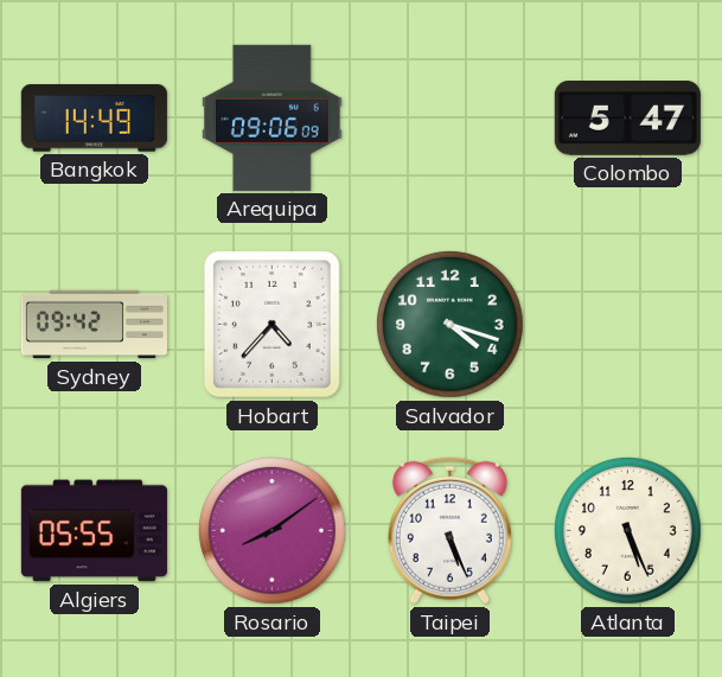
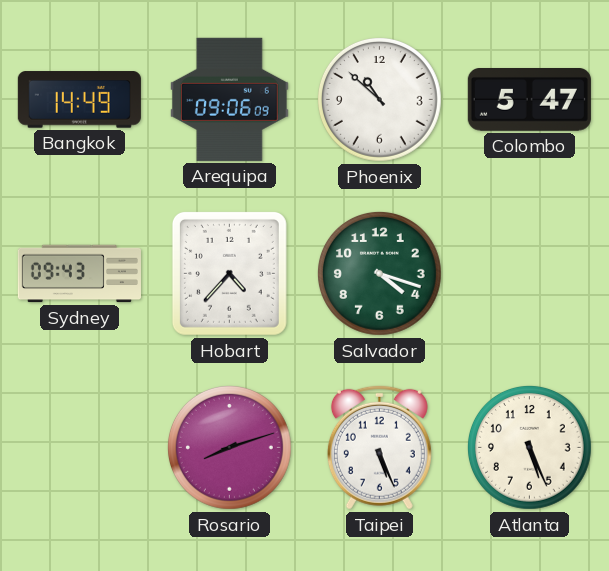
Phoenix: none -> 10:52 (379, 99)
Sydney: 09:42 -> 09:43 (79, 274)
Algiers: 05:55 -> none (94, 531)
Rosario: 8:09 -> 8:12 (229, 447)
